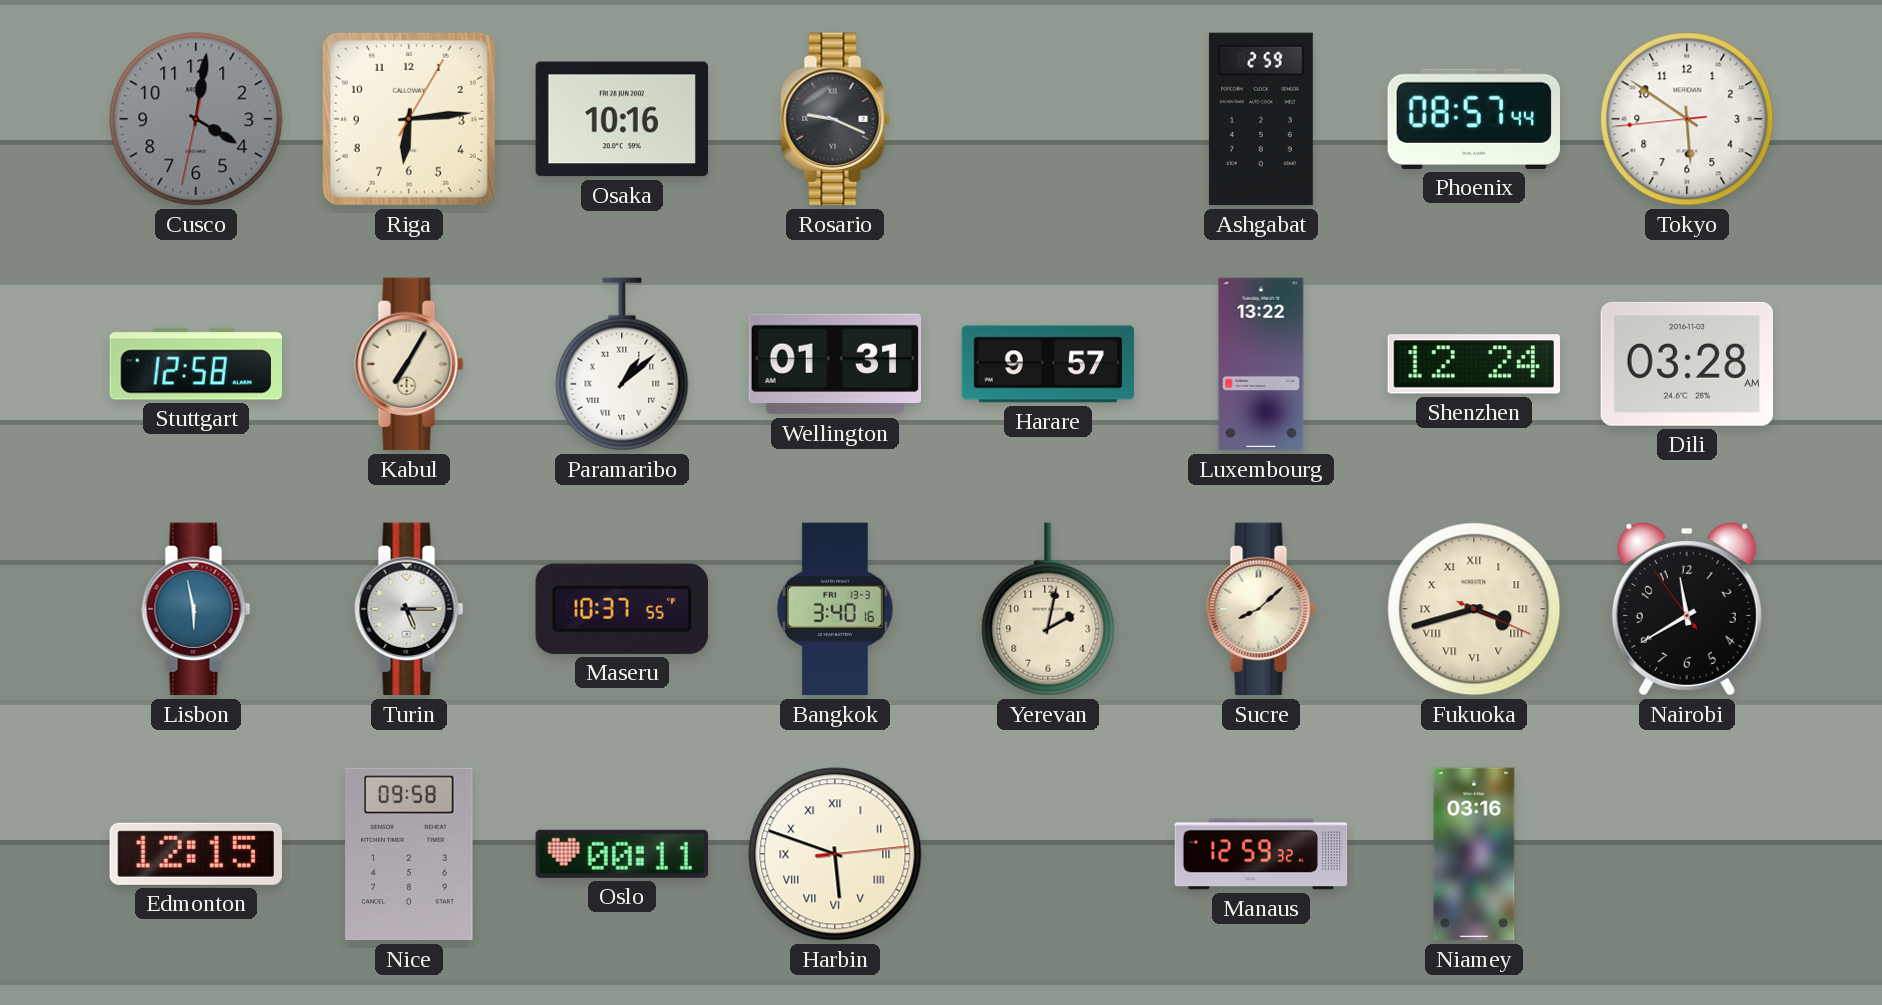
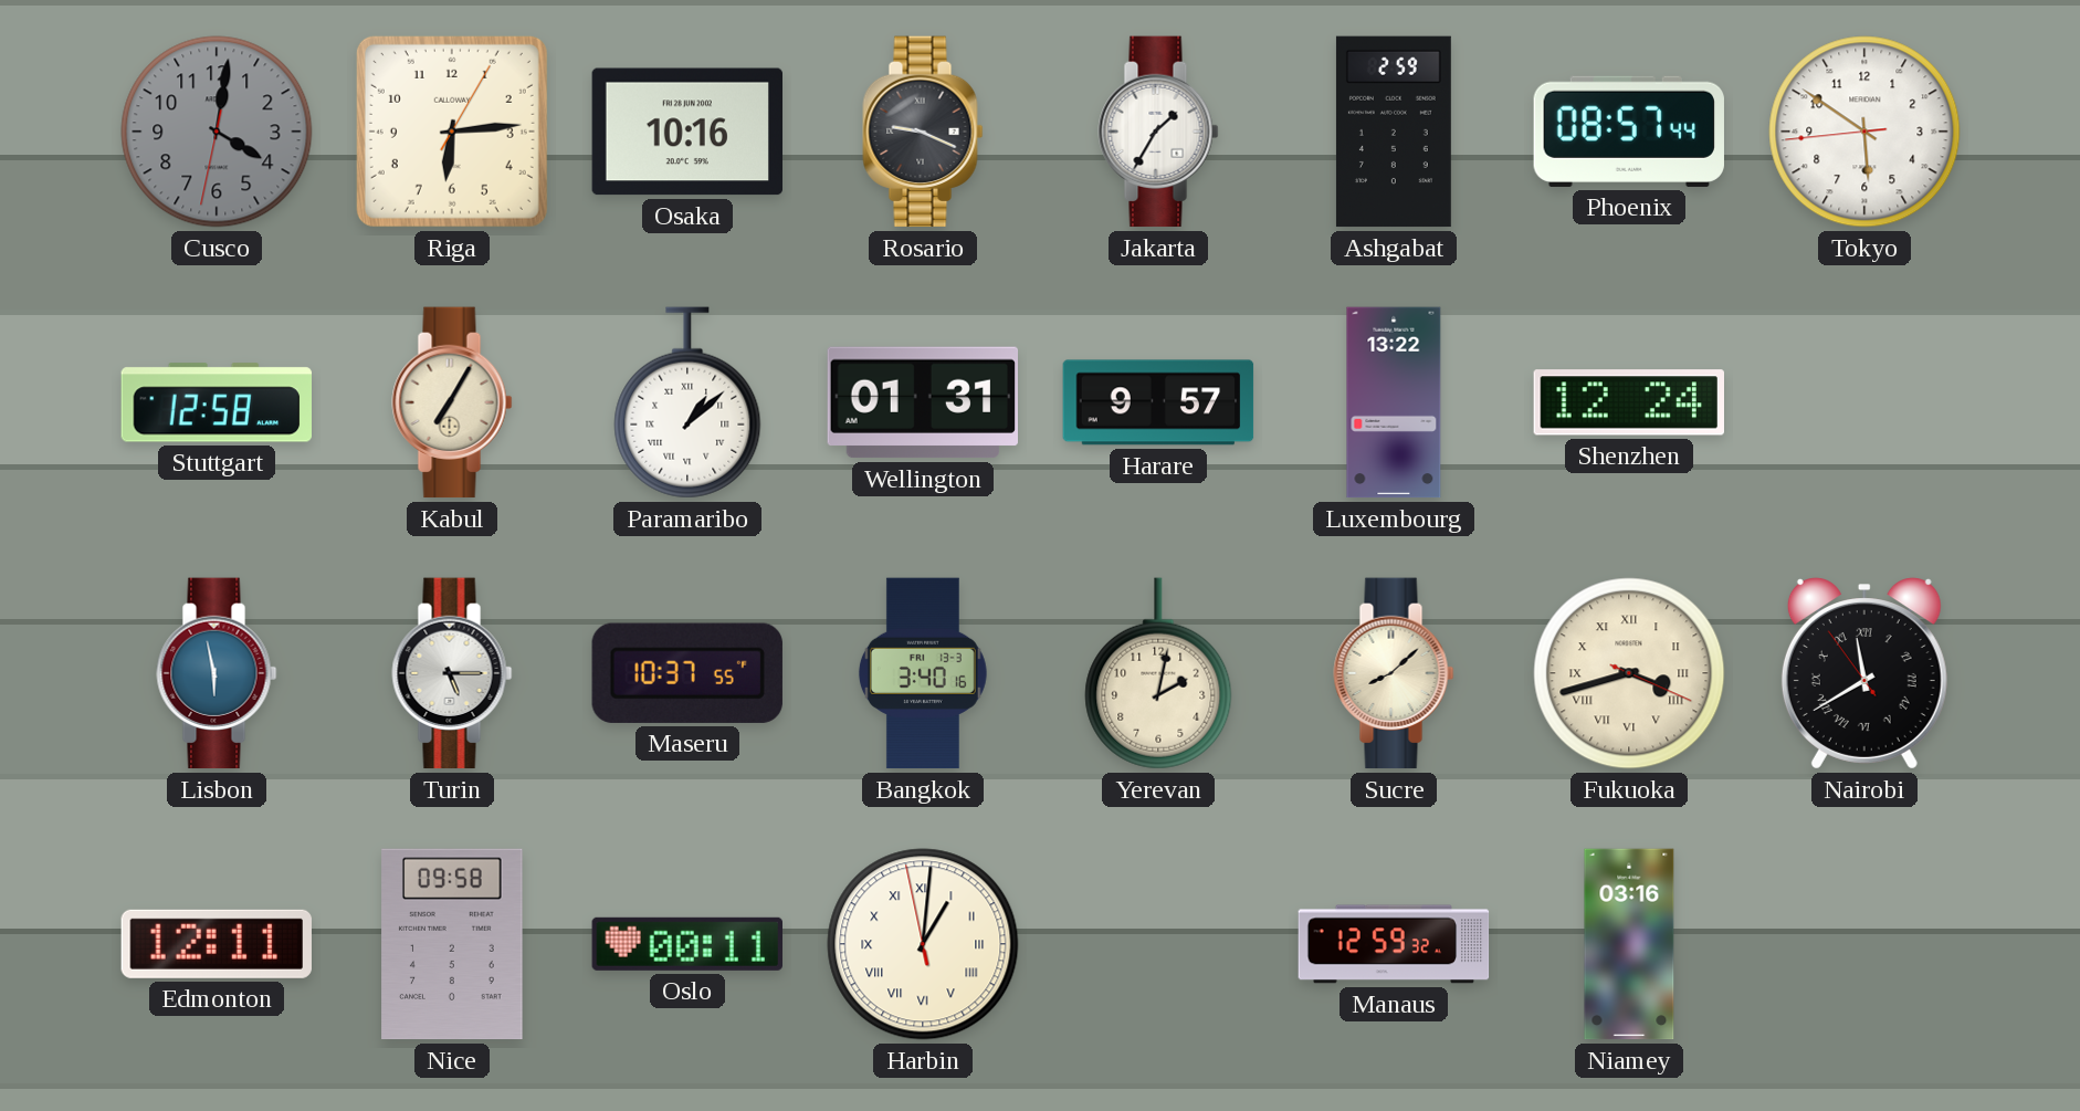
Jakarta: none -> 1:35 (1158, 132)
Dili: 03:28 -> none (1686, 364)
Nairobi numerals: Arabic -> Roman (1864, 673)
Edmonton: 12:15 -> 12:11 (216, 944)
Harbin: 5:48 -> 1:00 (923, 944)
